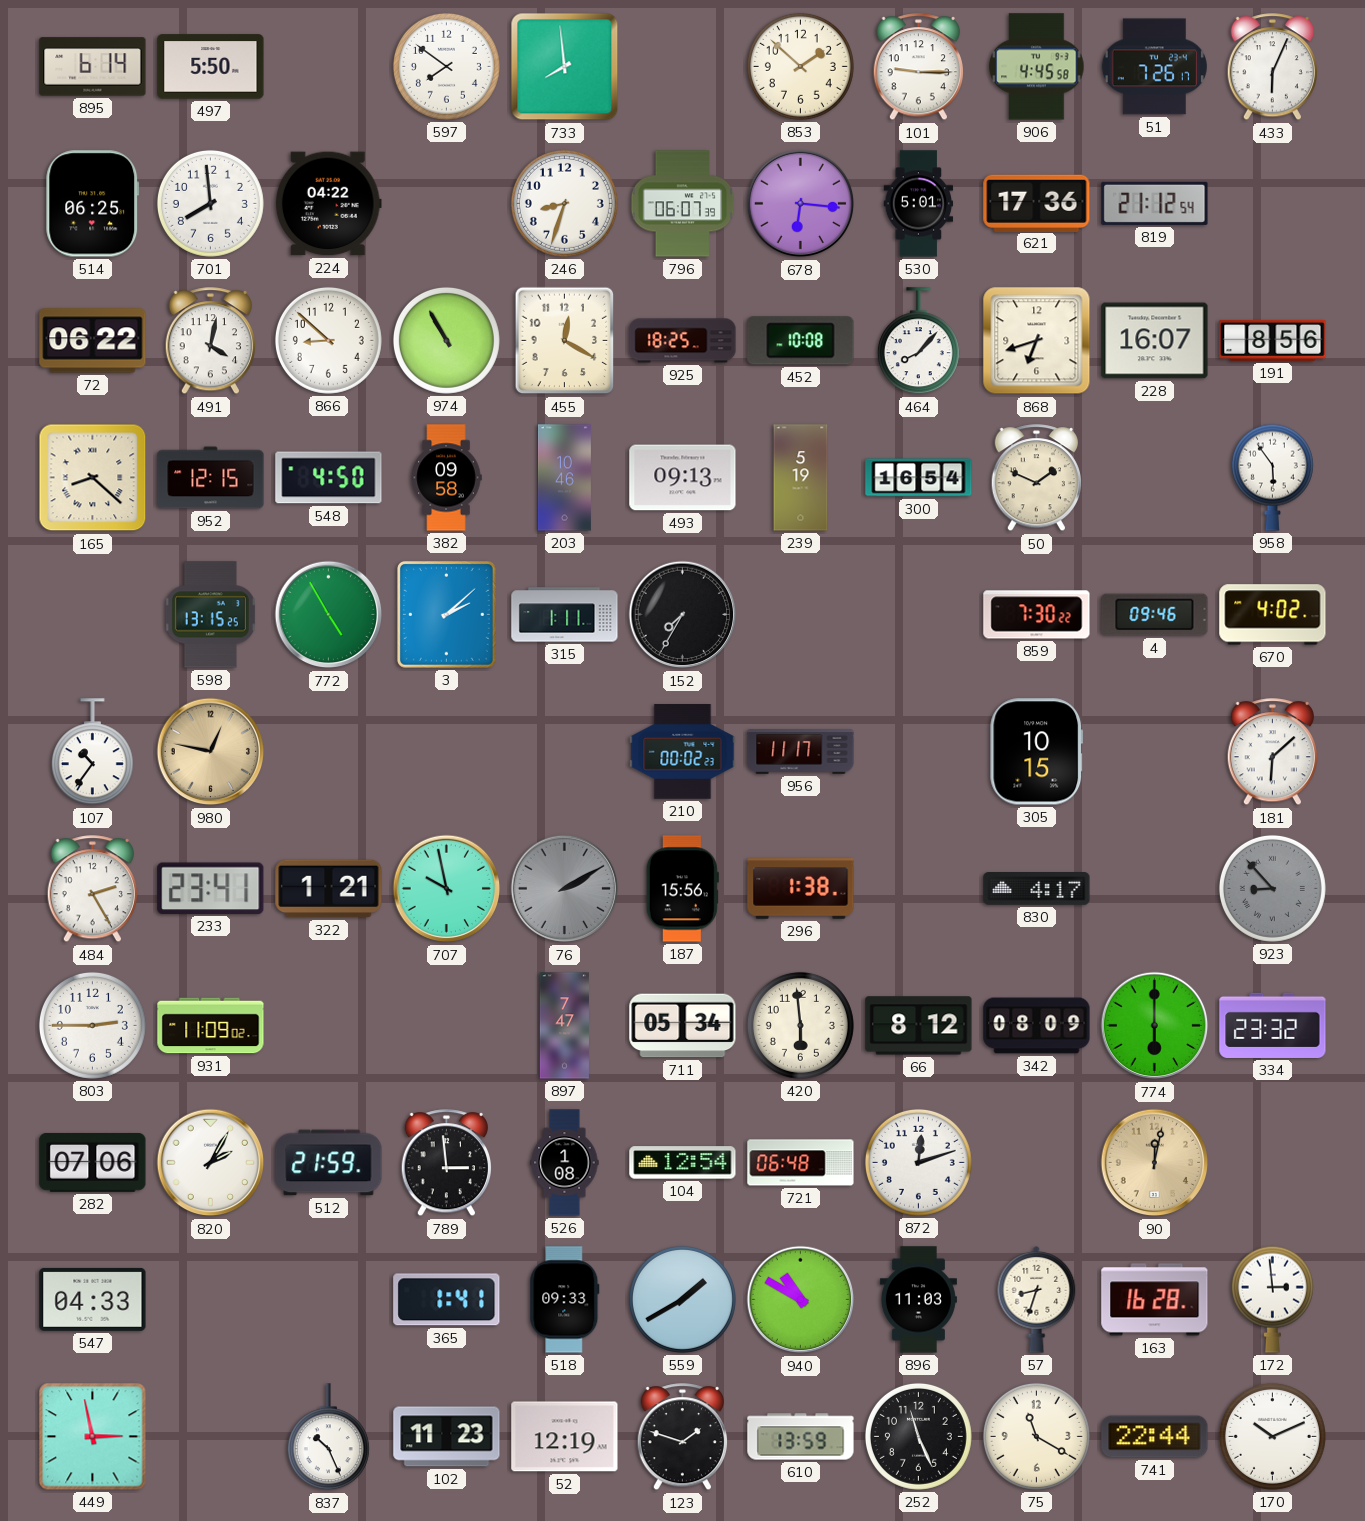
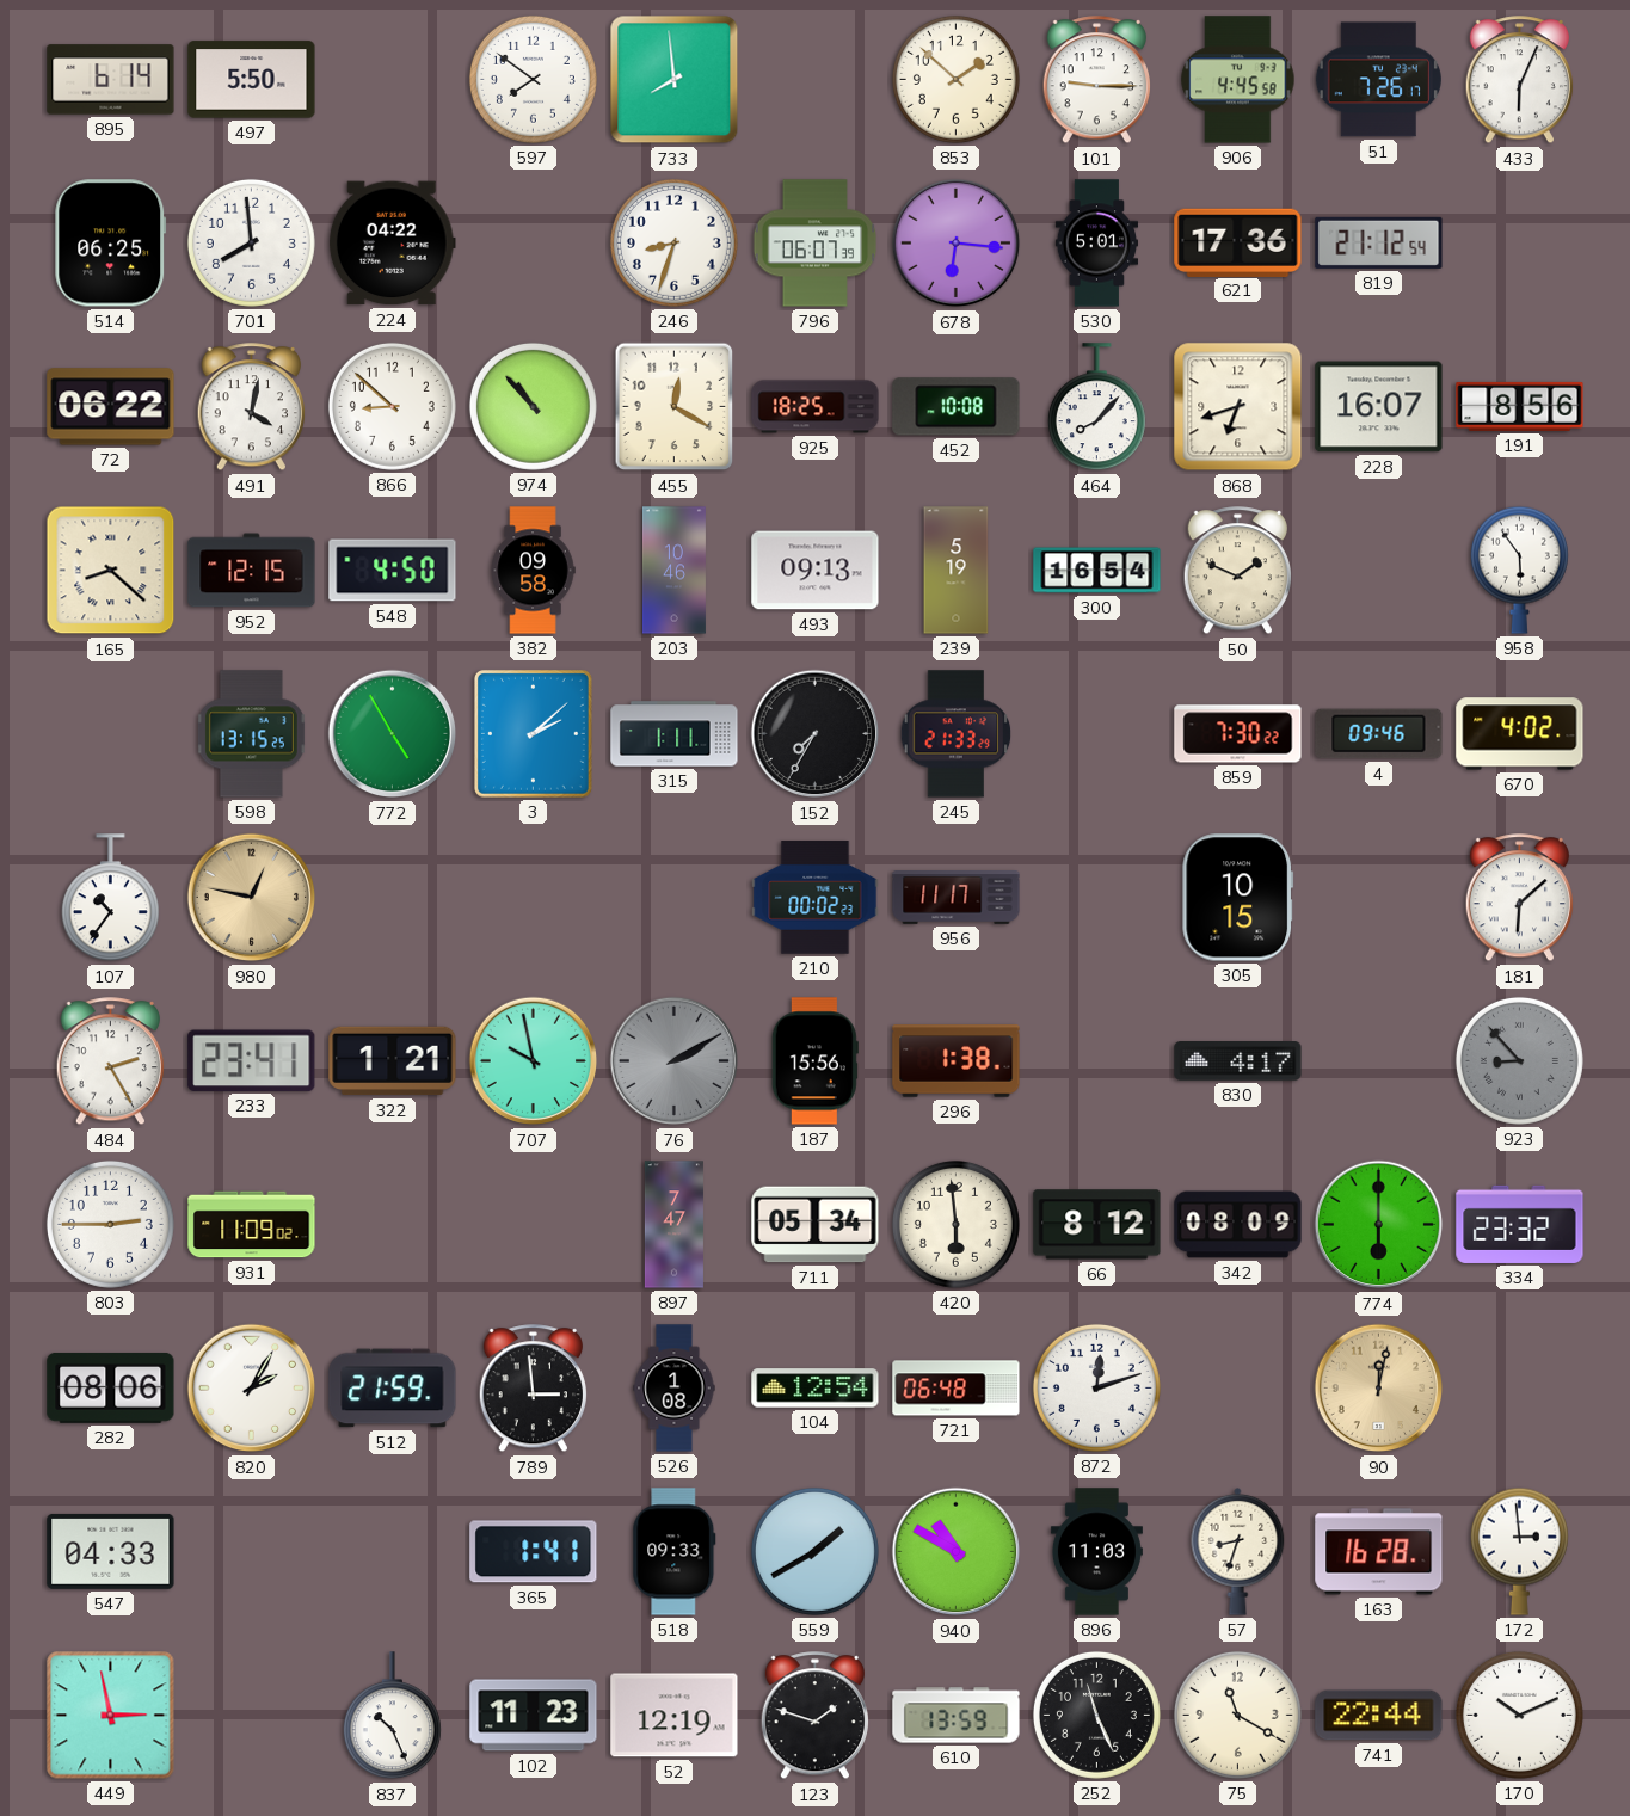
974: 10:55 -> 10:53 (533, 406)
245: none -> 21:33 (957, 734)
282: 07:06 -> 08:06 (111, 1387)
